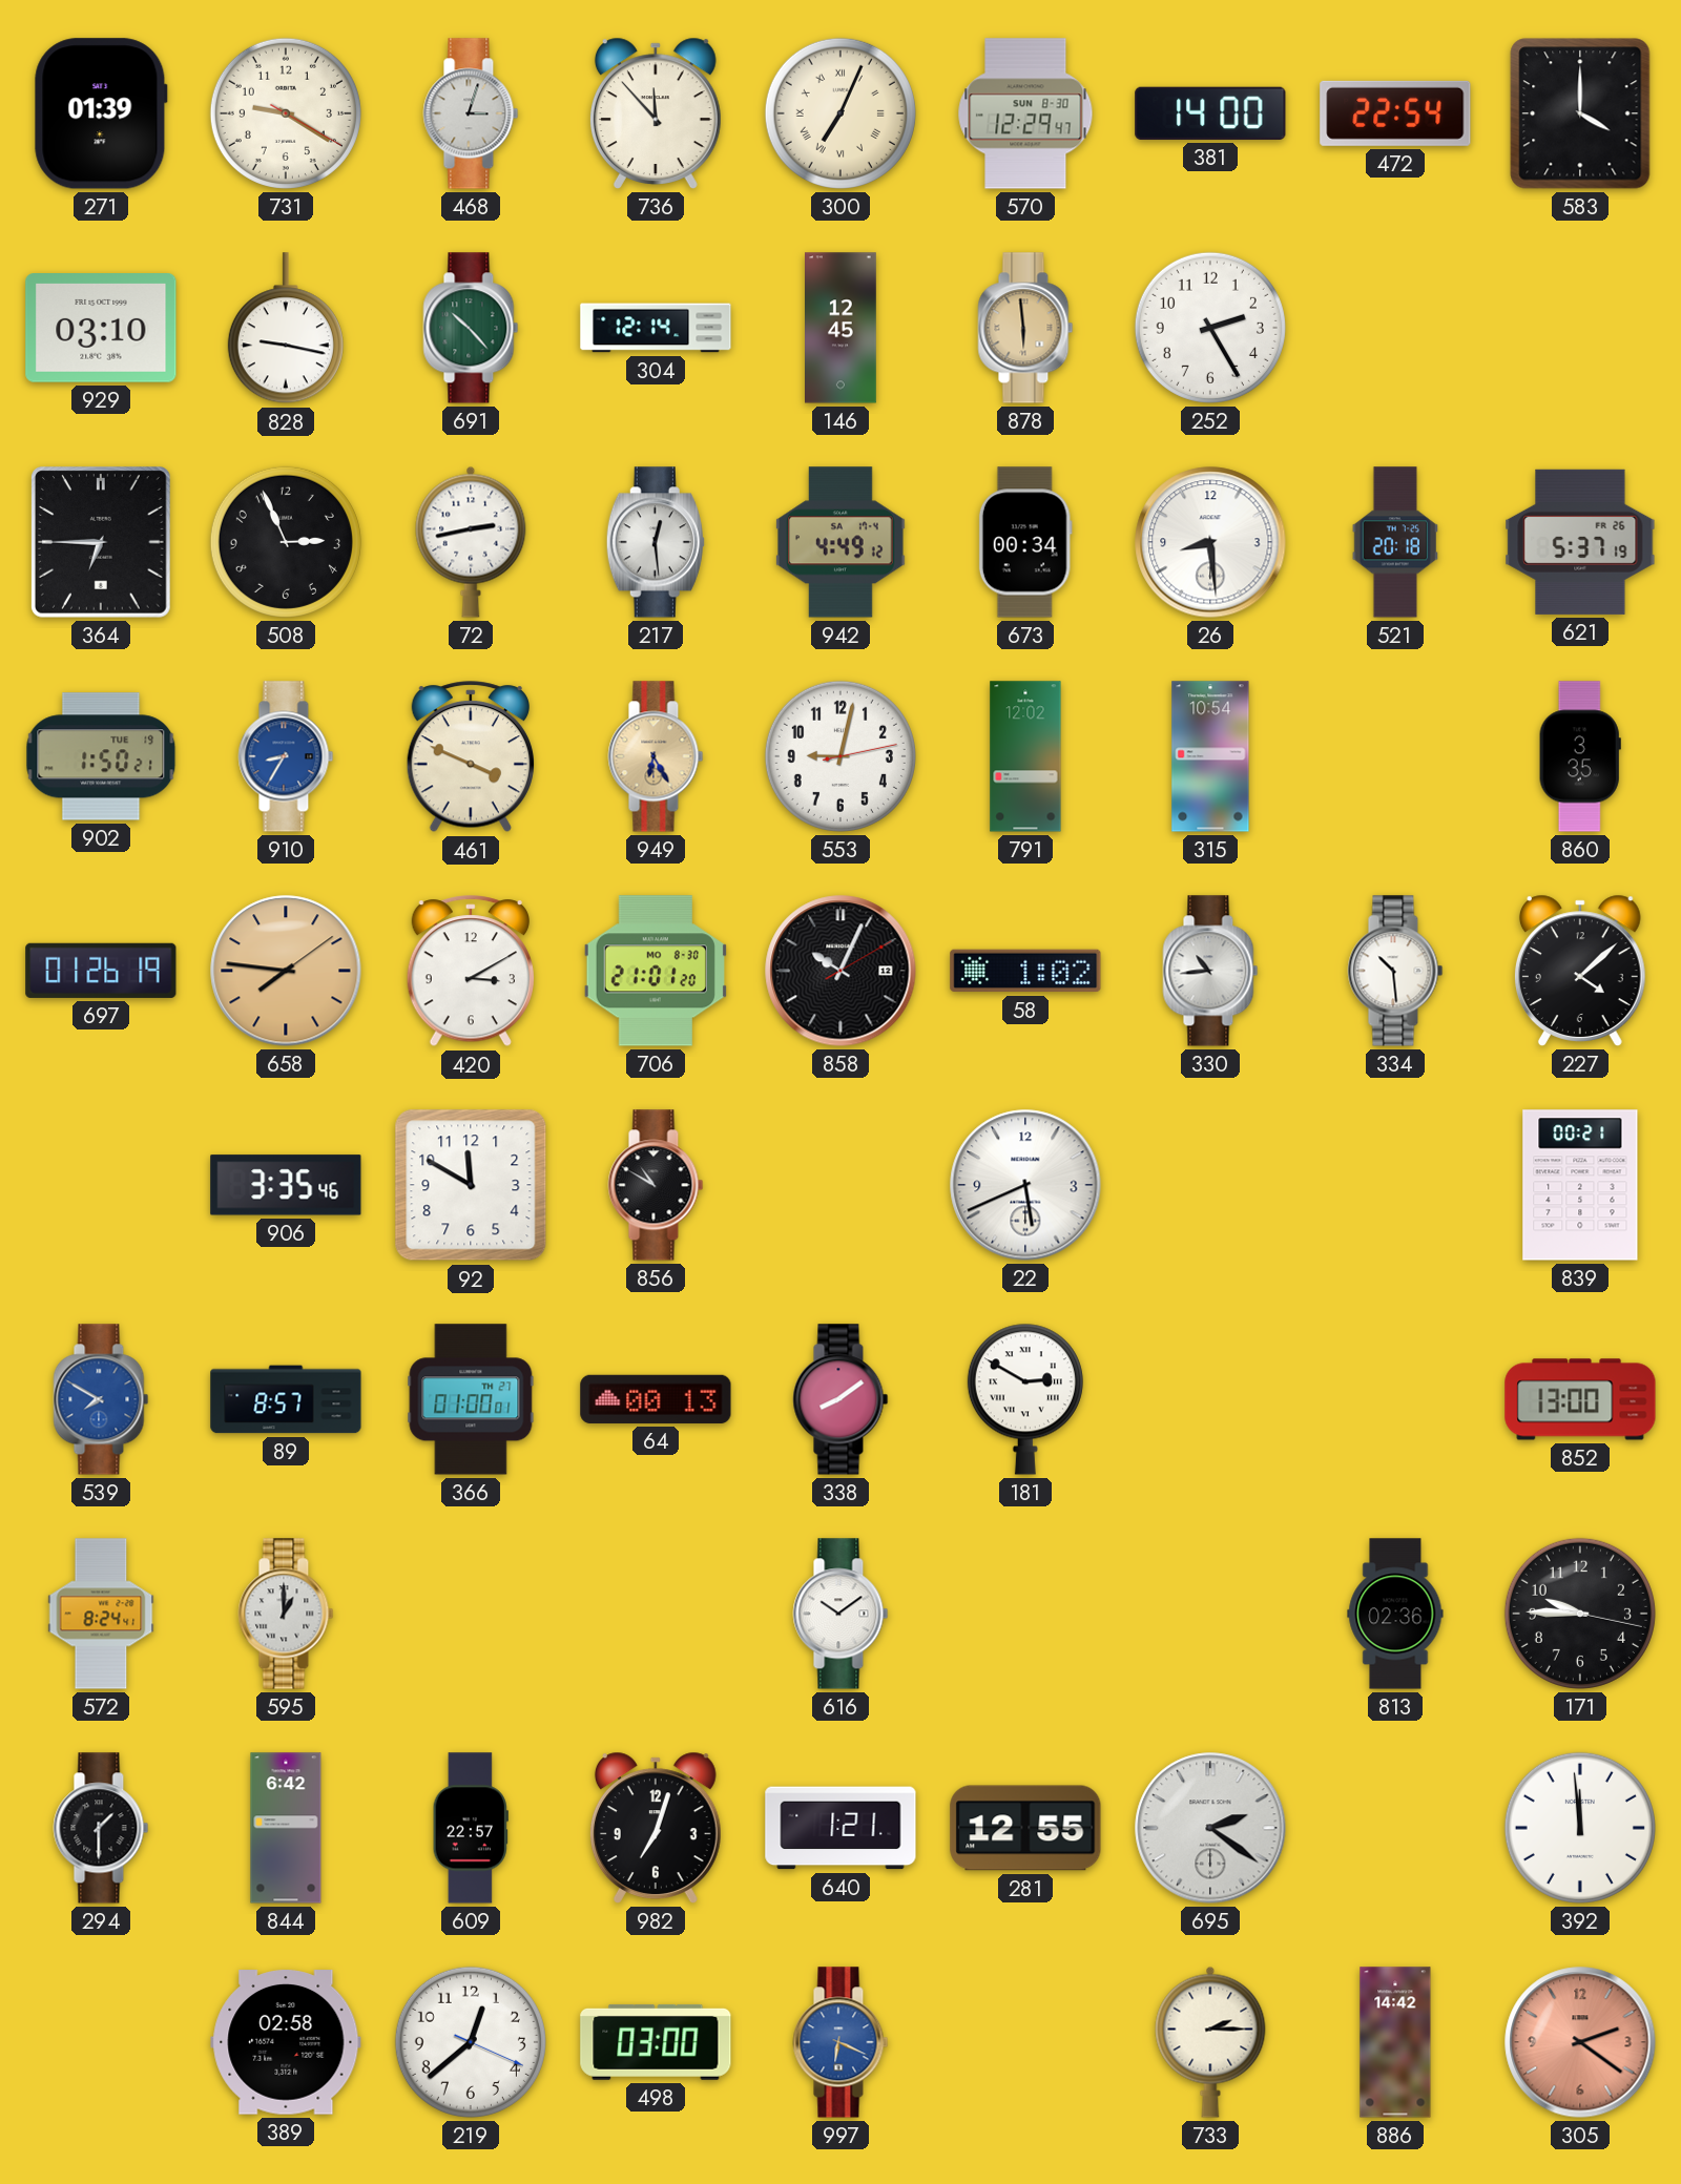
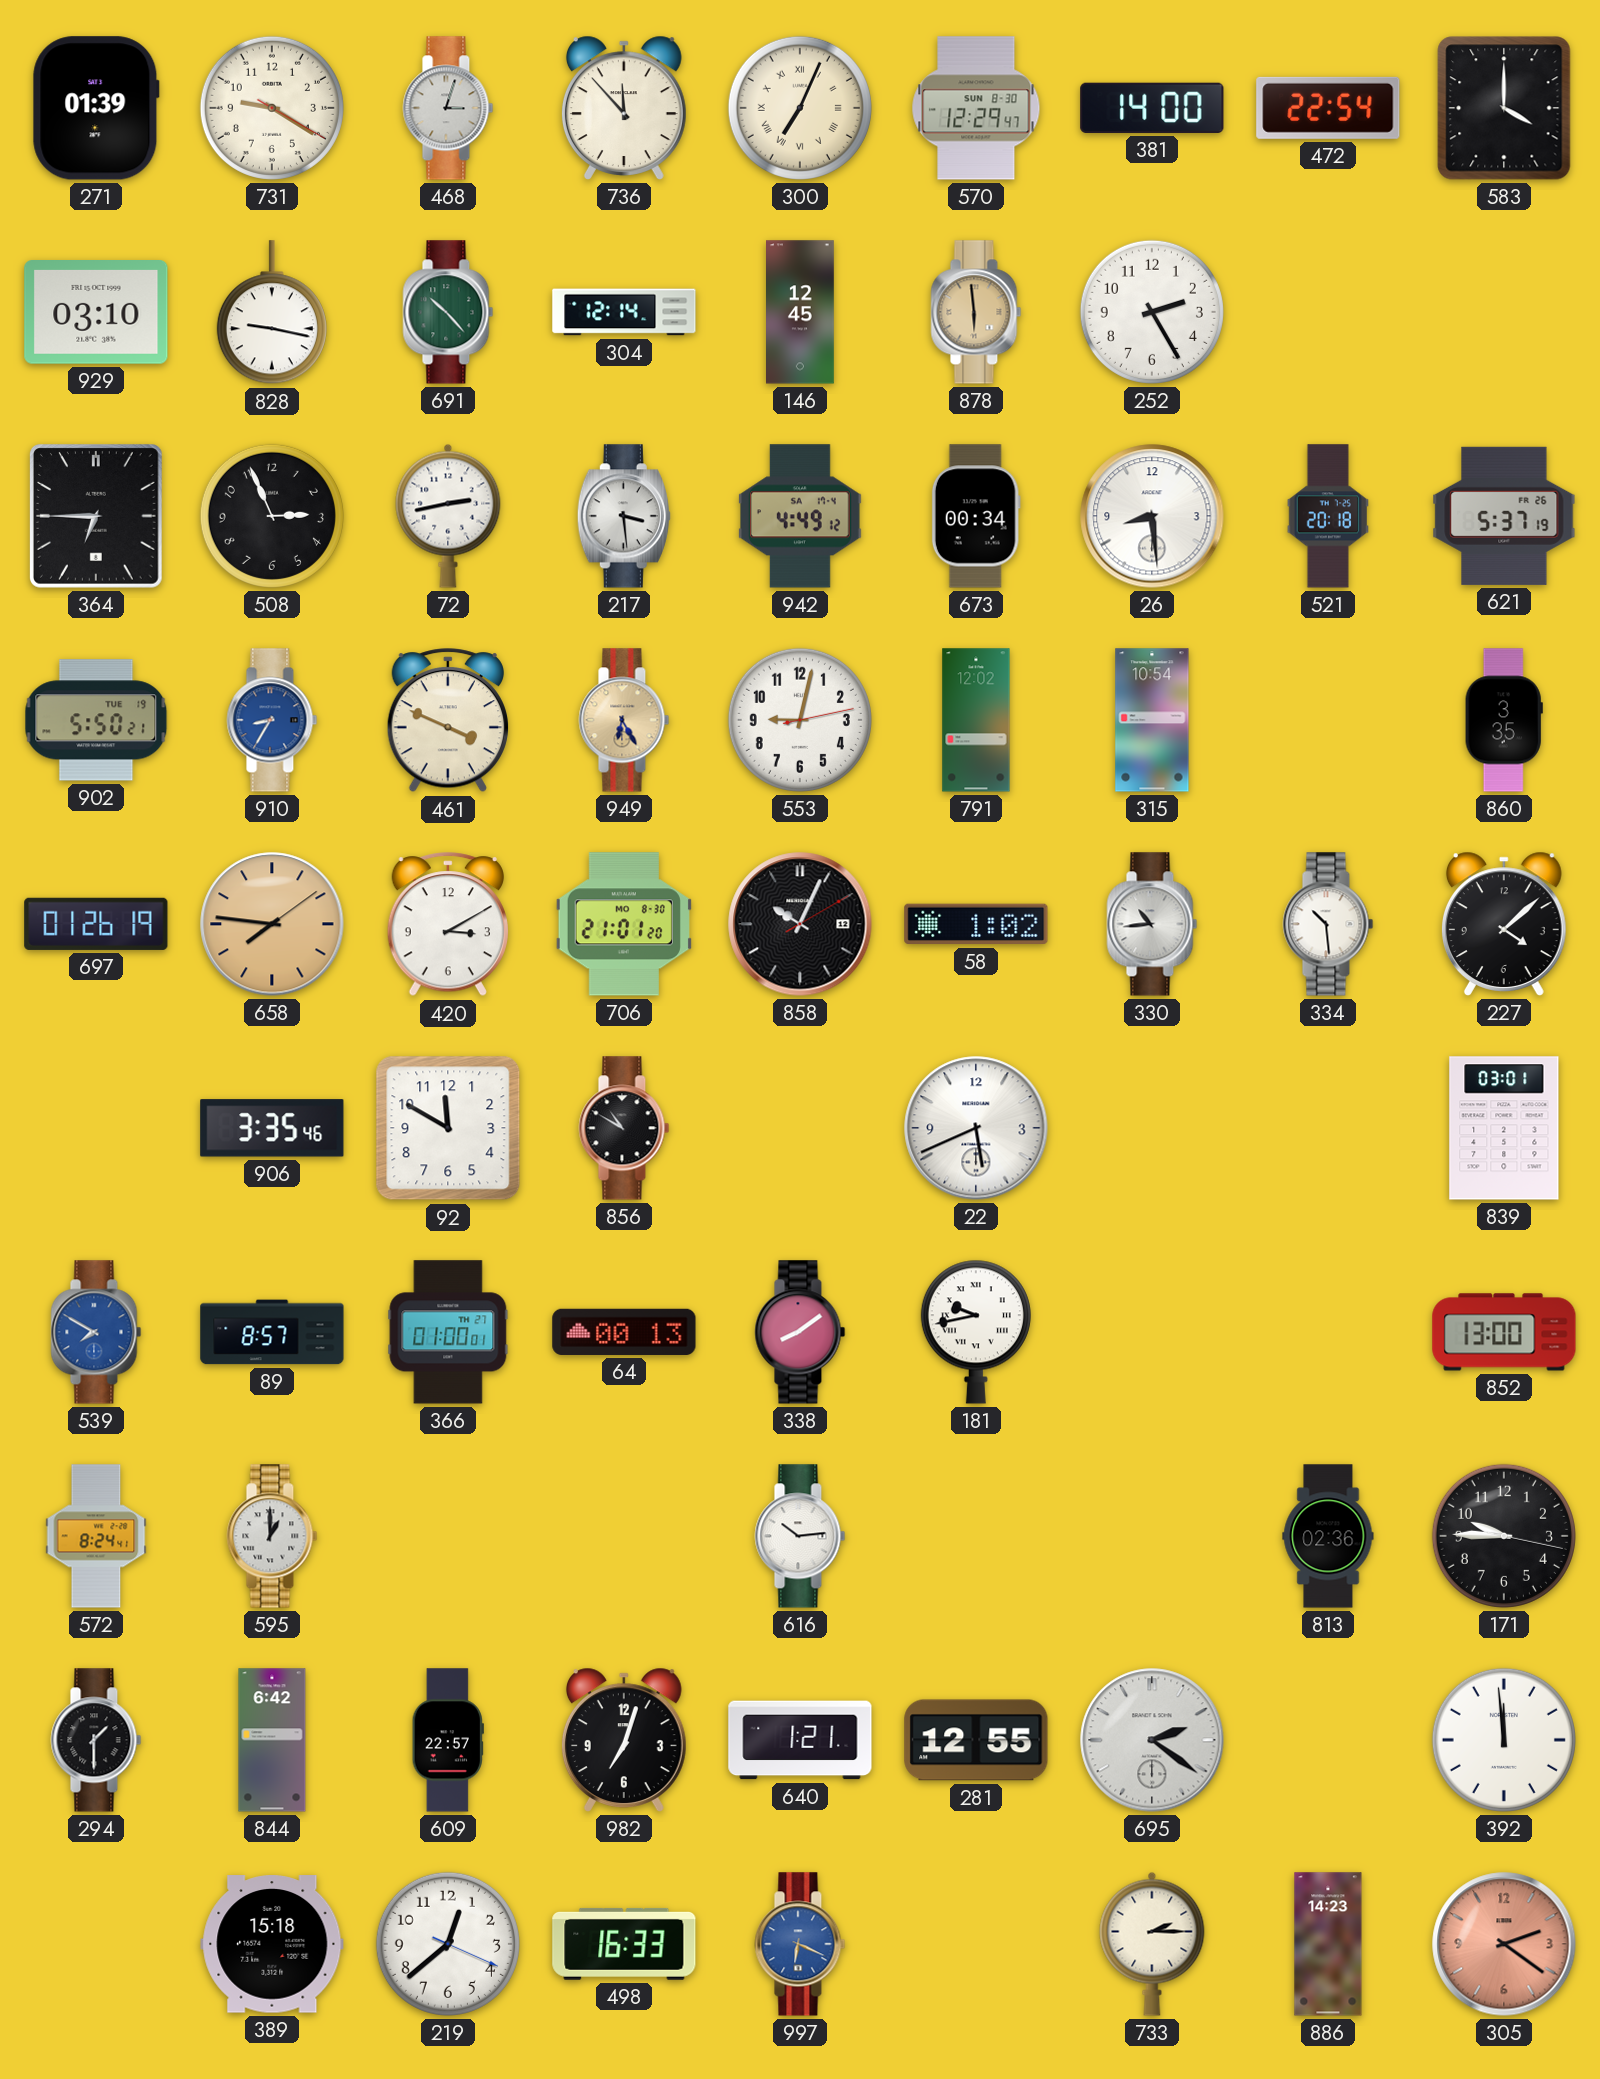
217: 12:29 -> 3:29 (624, 516)
902: 1:50 -> 5:50 (96, 720)
839: 00:21 -> 03:01 (1504, 1128)
181: 2:50 -> 9:43 (976, 1332)
616: 10:09 -> 10:14 (800, 1536)
389: 02:58 -> 15:18 (272, 1944)
498: 03:00 -> 16:33 (624, 1944)
886: 14:42 -> 14:23 (1328, 1944)
